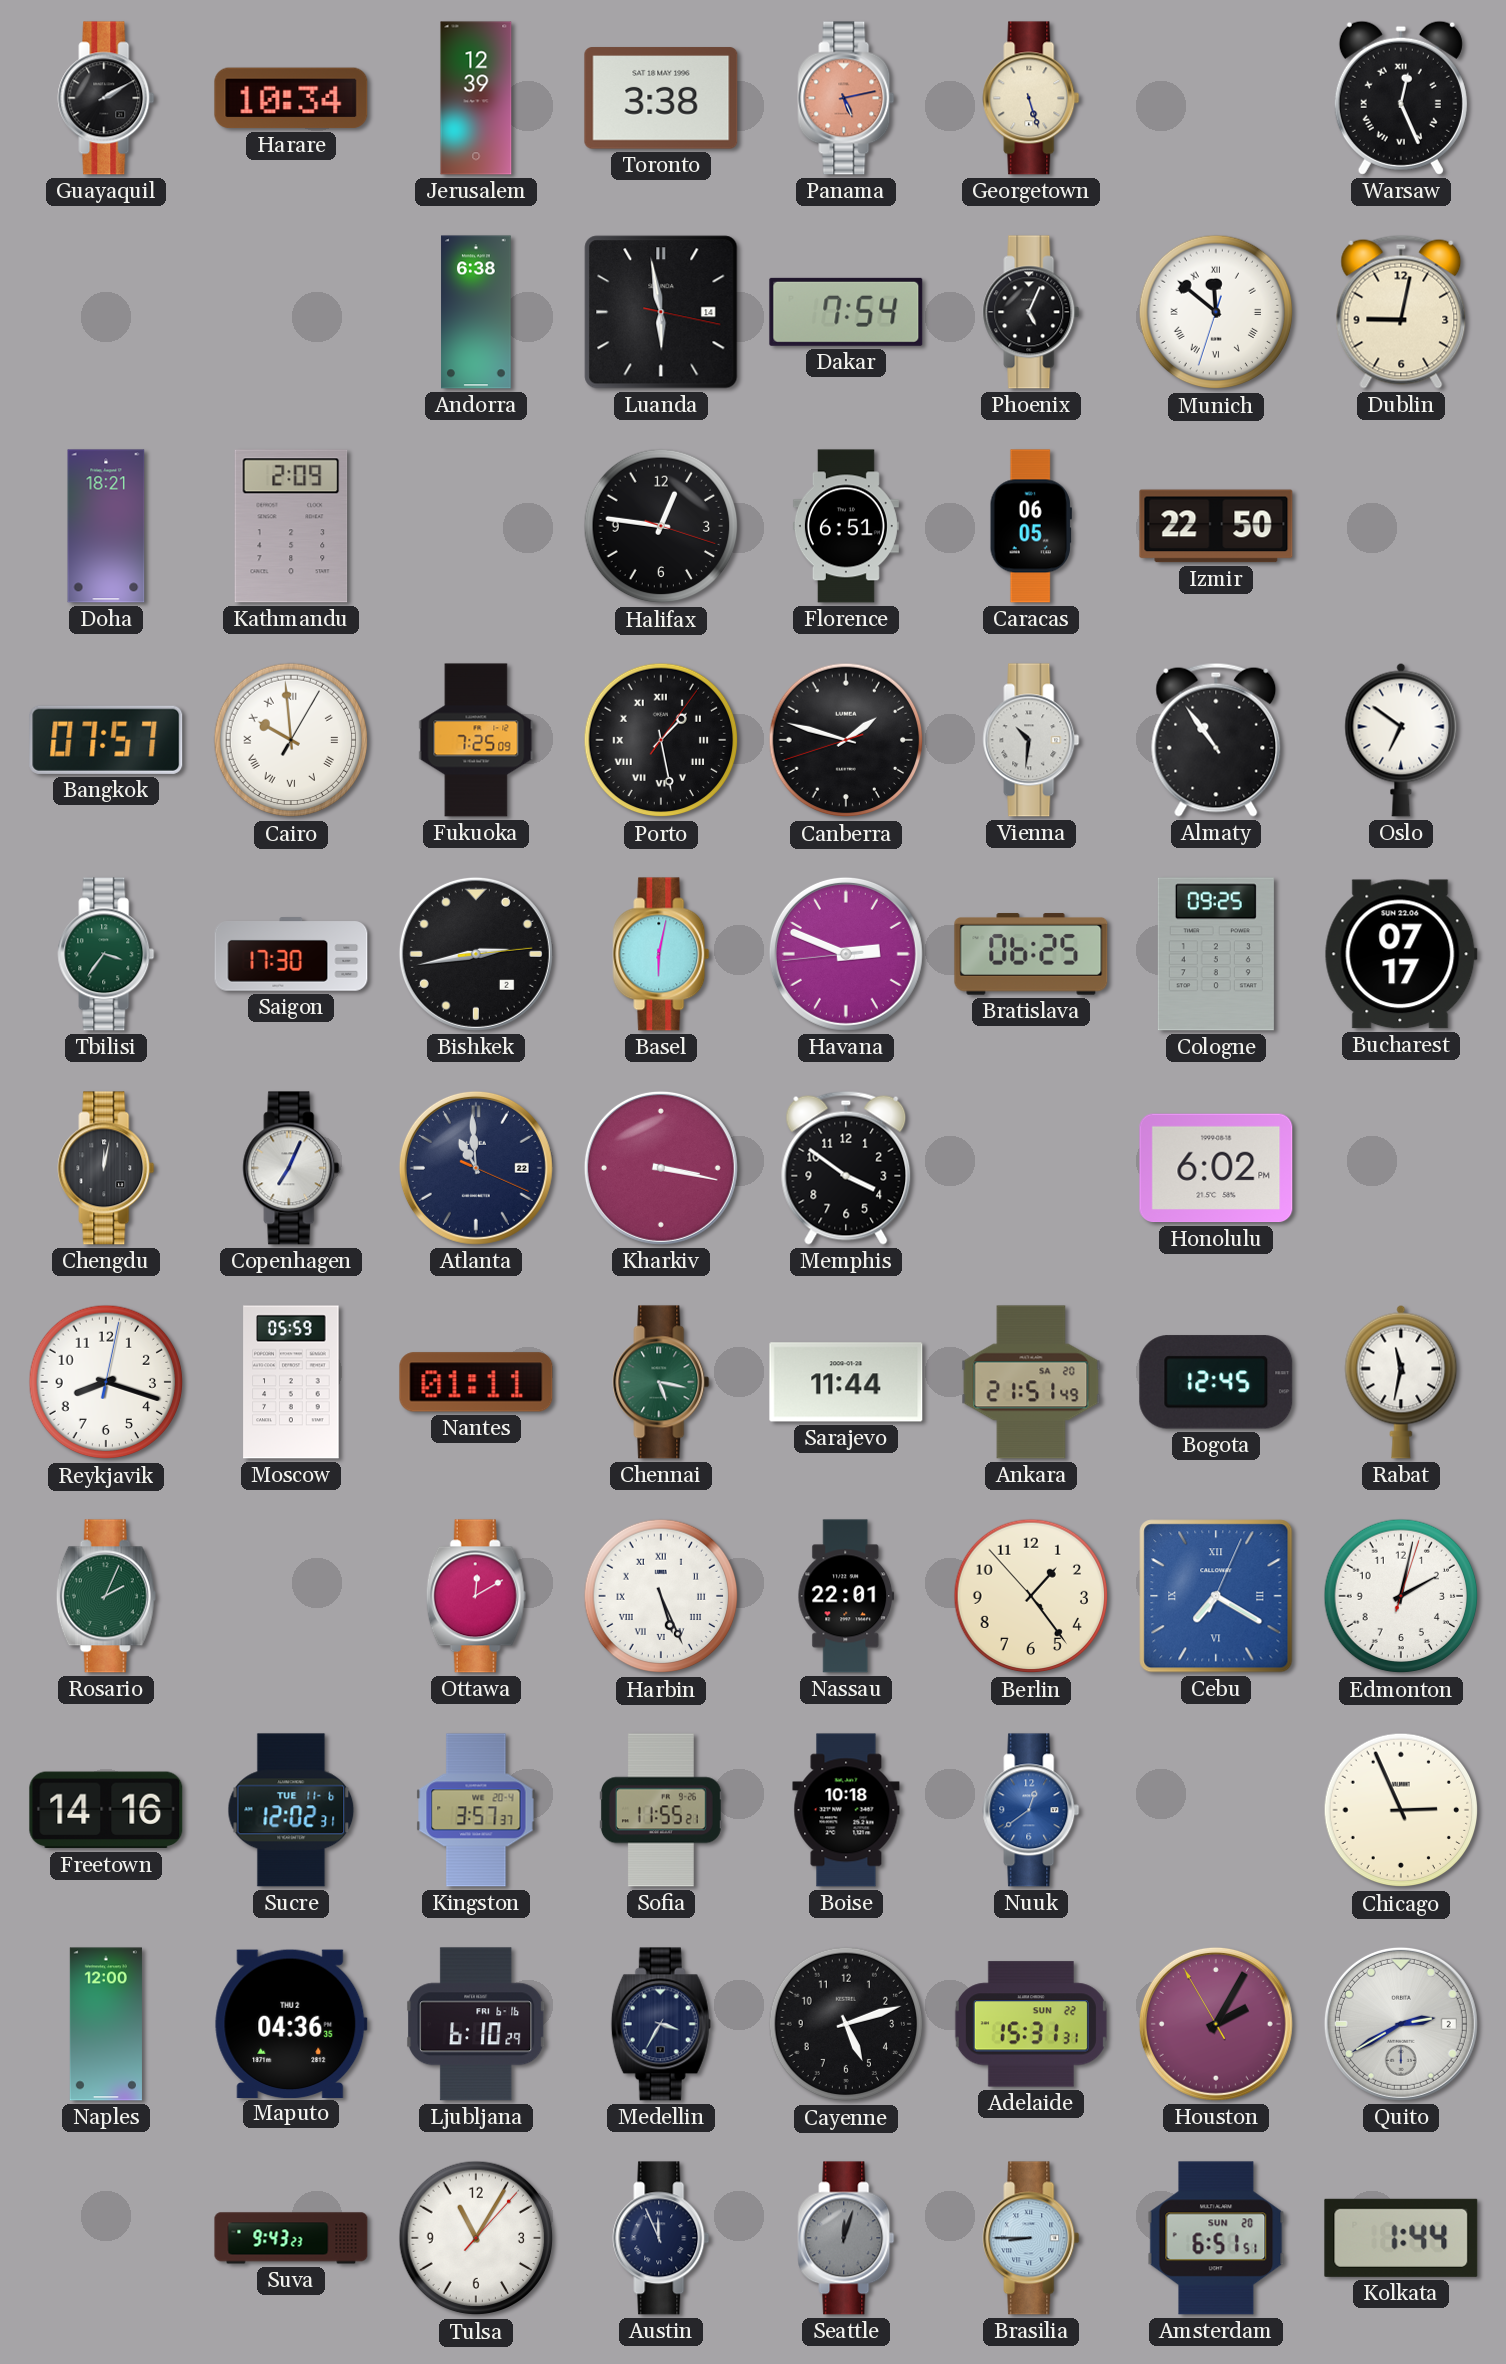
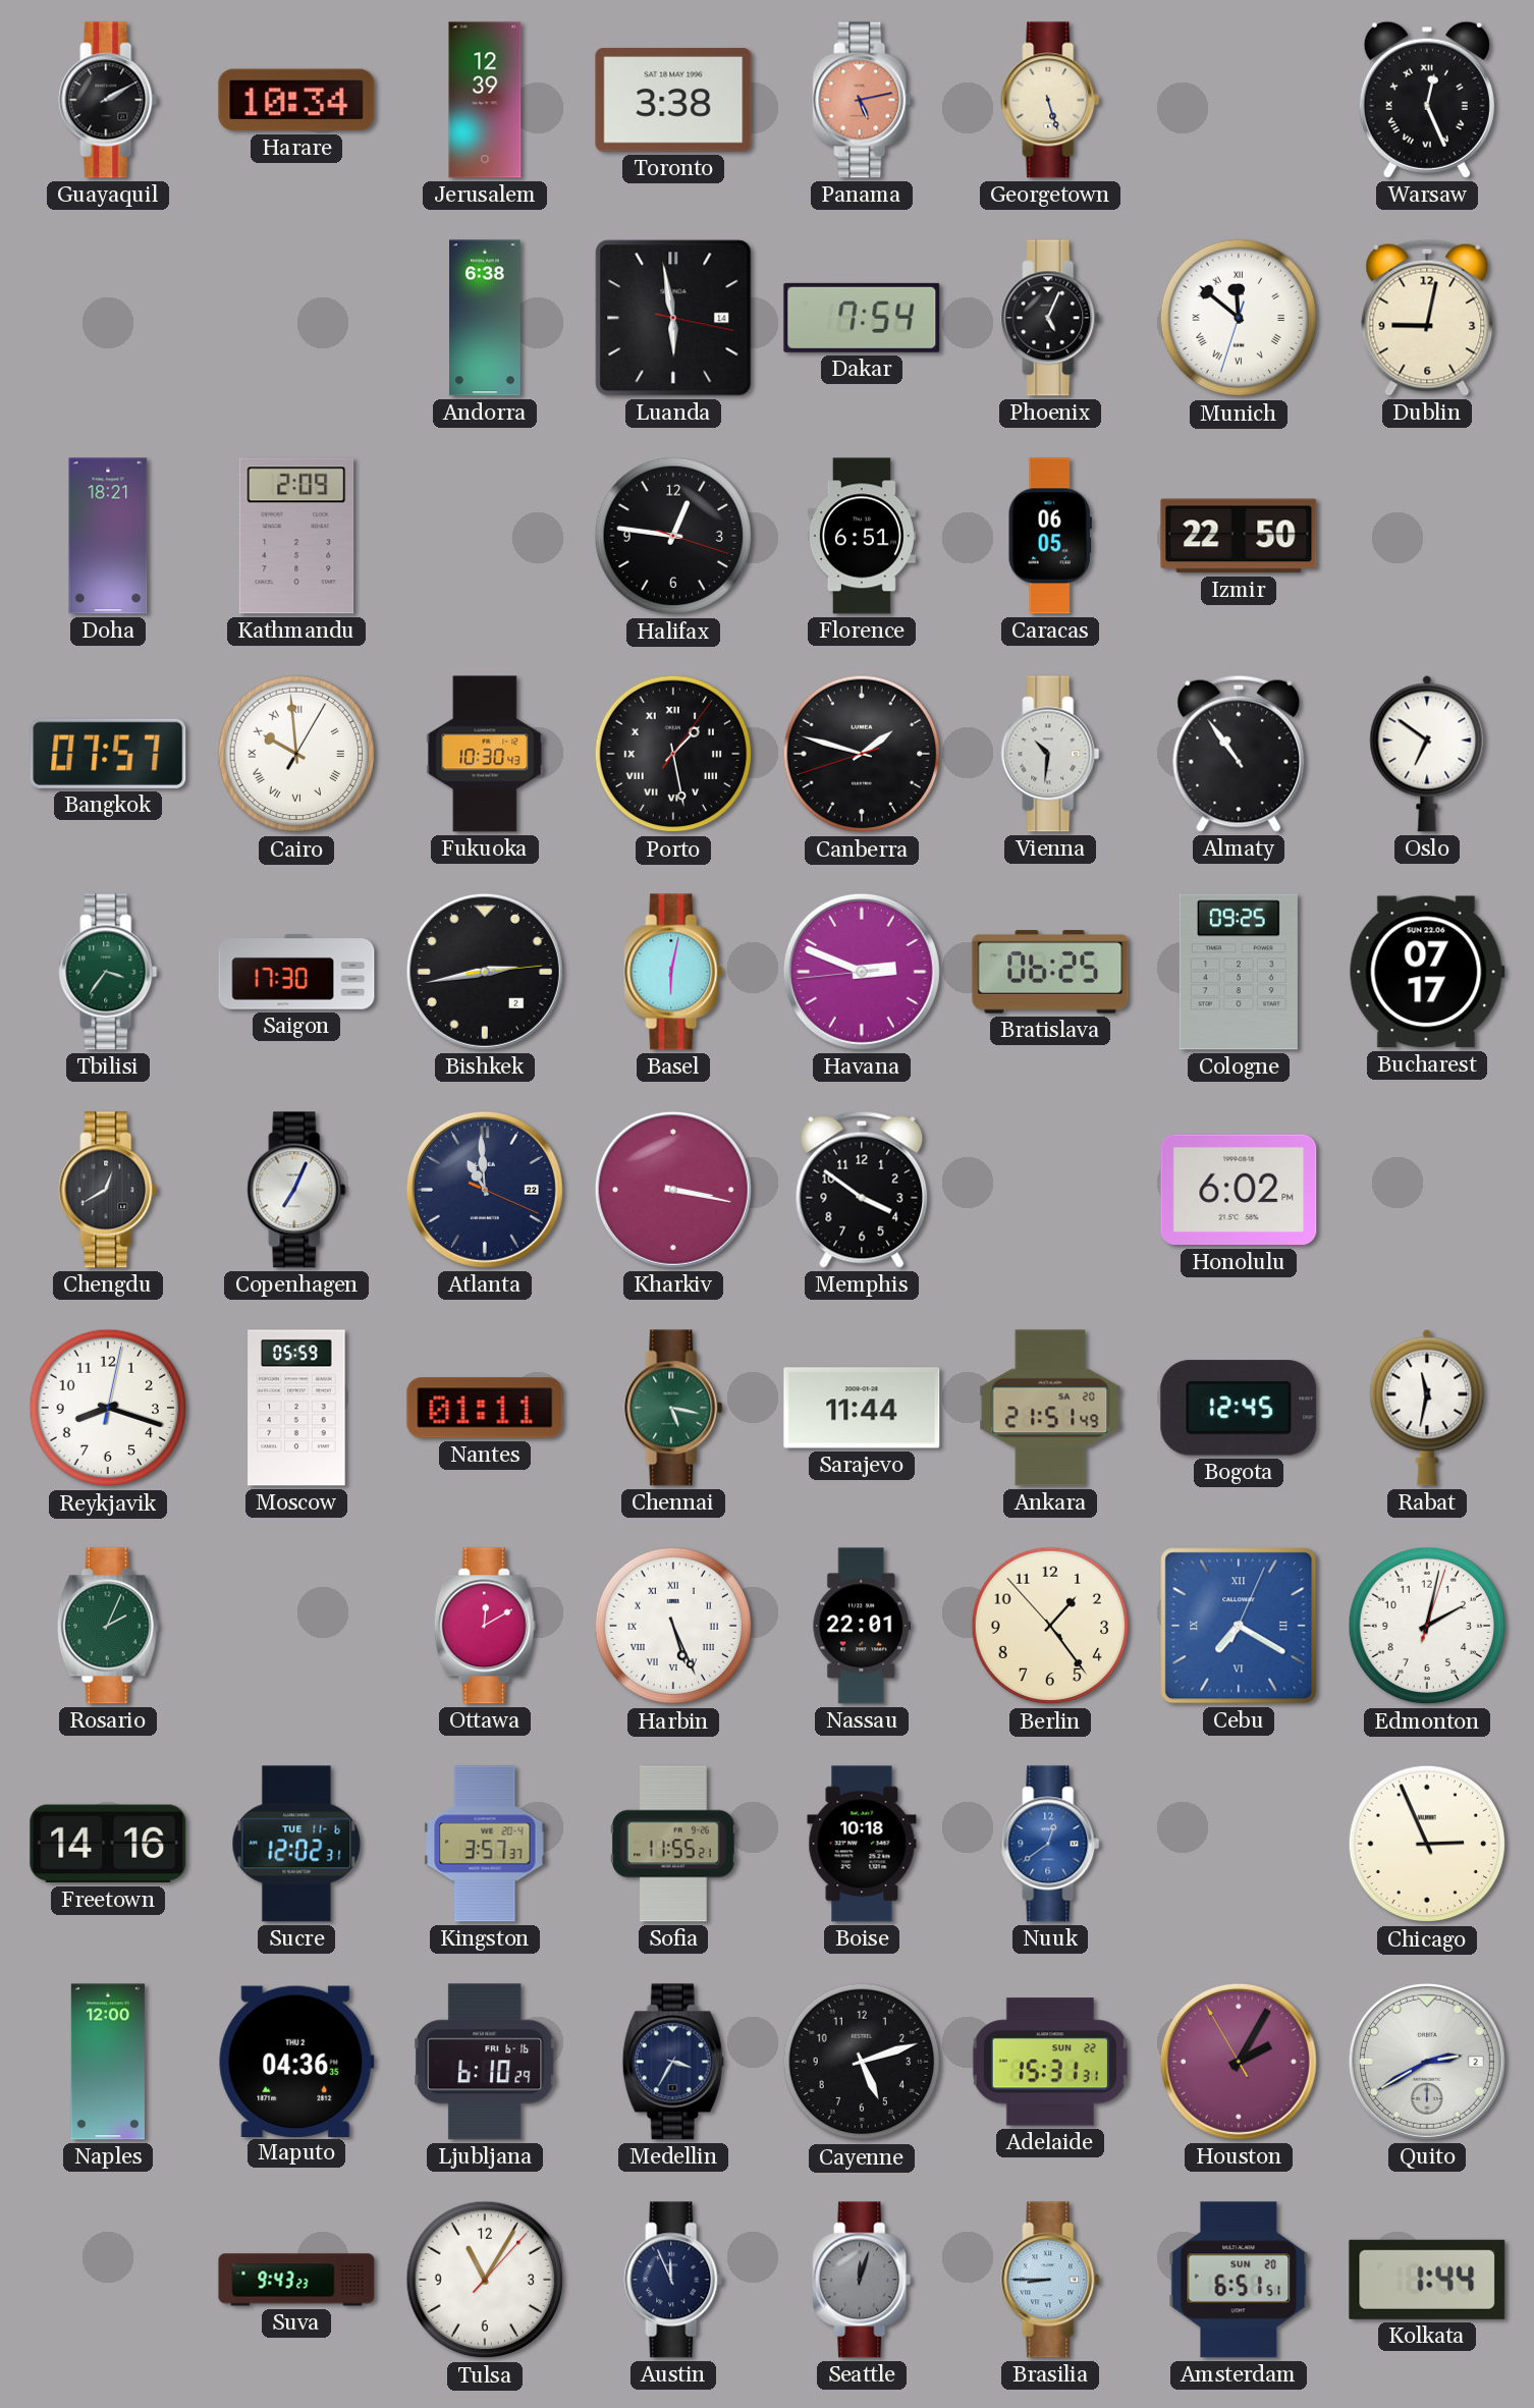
Fukuoka: 7:25 -> 10:30 (485, 754)
Chengdu: 12:02 -> 12:40 (108, 1190)
